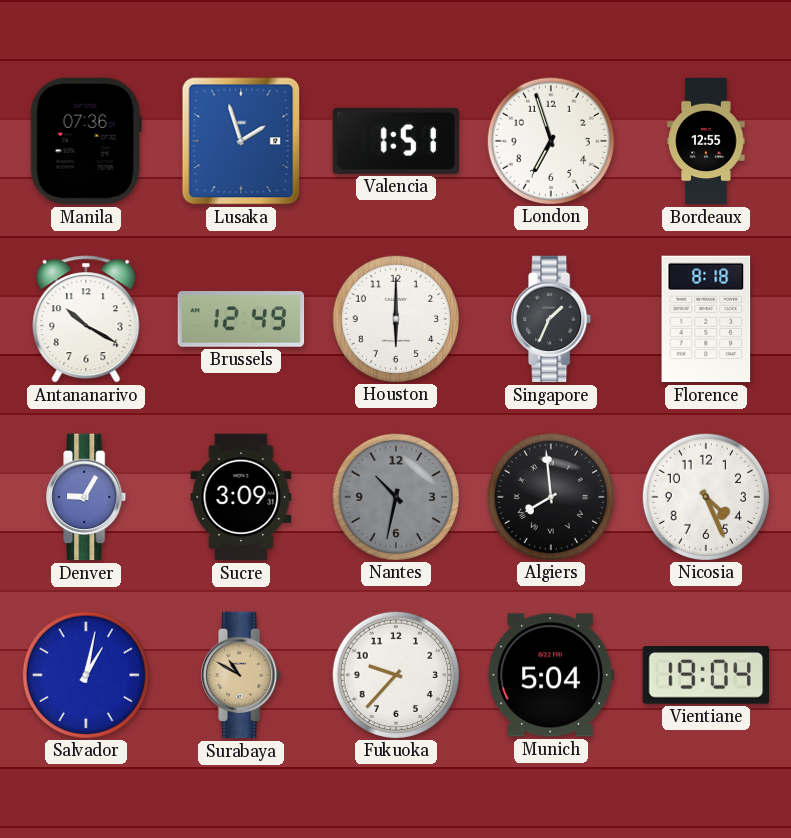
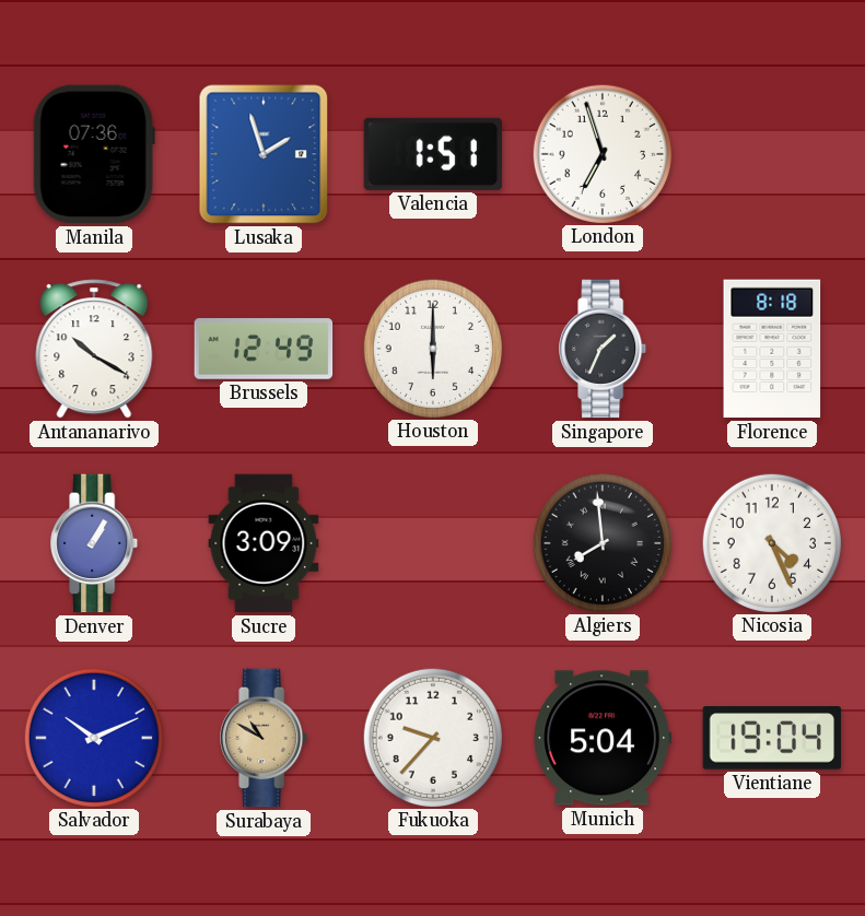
Bordeaux: 12:55 -> none (706, 141)
Denver: 9:05 -> 1:05 (95, 543)
Nantes: 10:32 -> none (395, 496)
Salvador: 1:02 -> 10:11 (93, 737)
